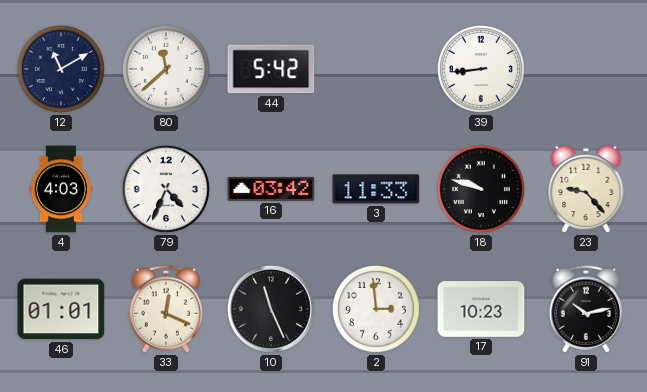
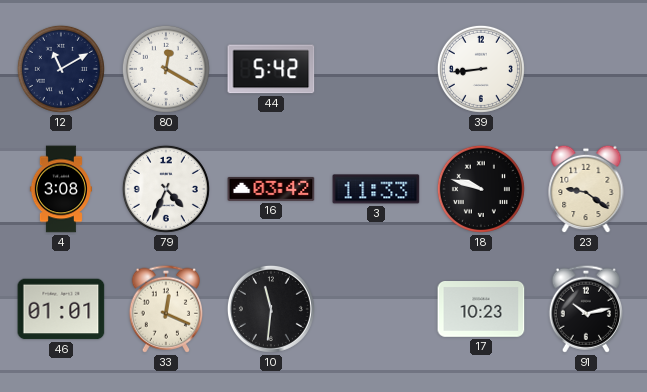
80: 11:38 -> 12:20 (166, 69)
4: 4:03 -> 3:08 (61, 189)
23: 9:23 -> 9:21 (586, 189)
10: 11:26 -> 11:31 (271, 309)
2: 2:59 -> none (376, 309)
